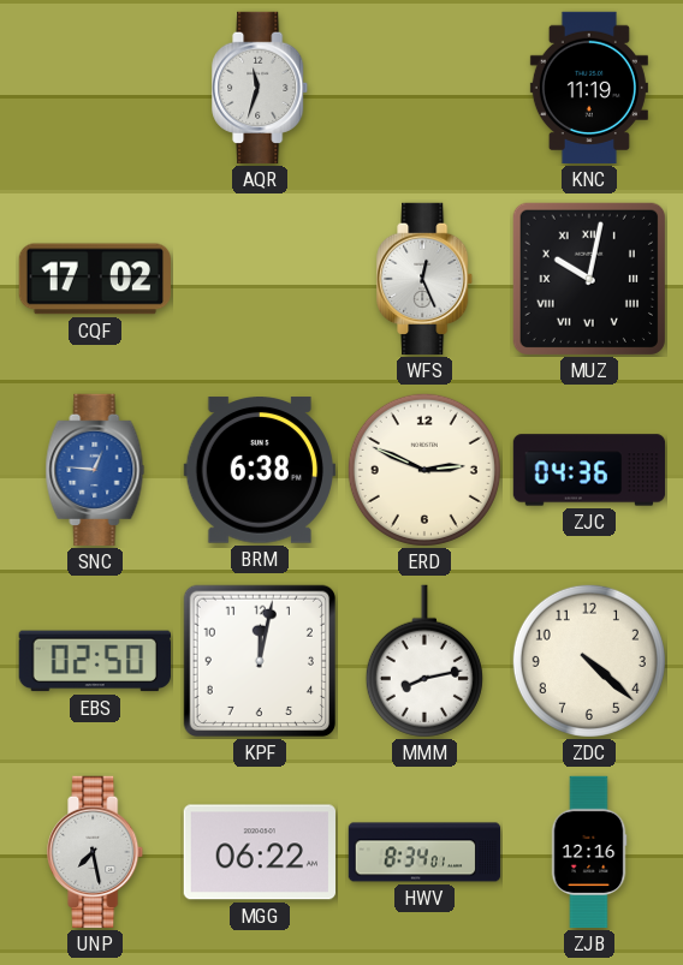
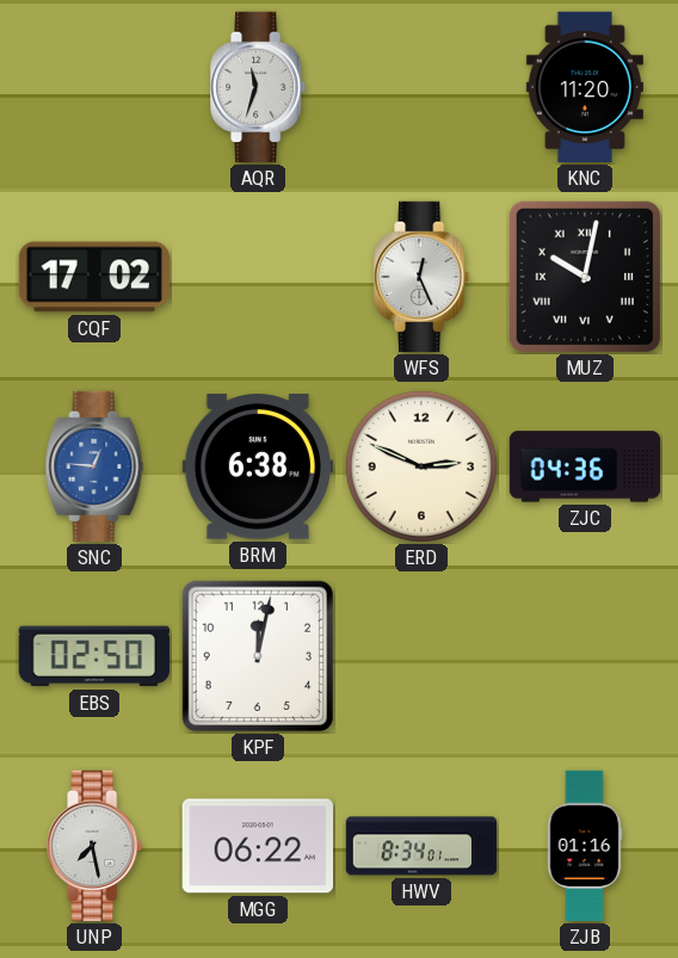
KNC: 11:19 -> 11:20 (585, 87)
MMM: 8:13 -> none (424, 661)
ZDC: 4:22 -> none (589, 661)
ZJB: 12:16 -> 01:16 (585, 846)
